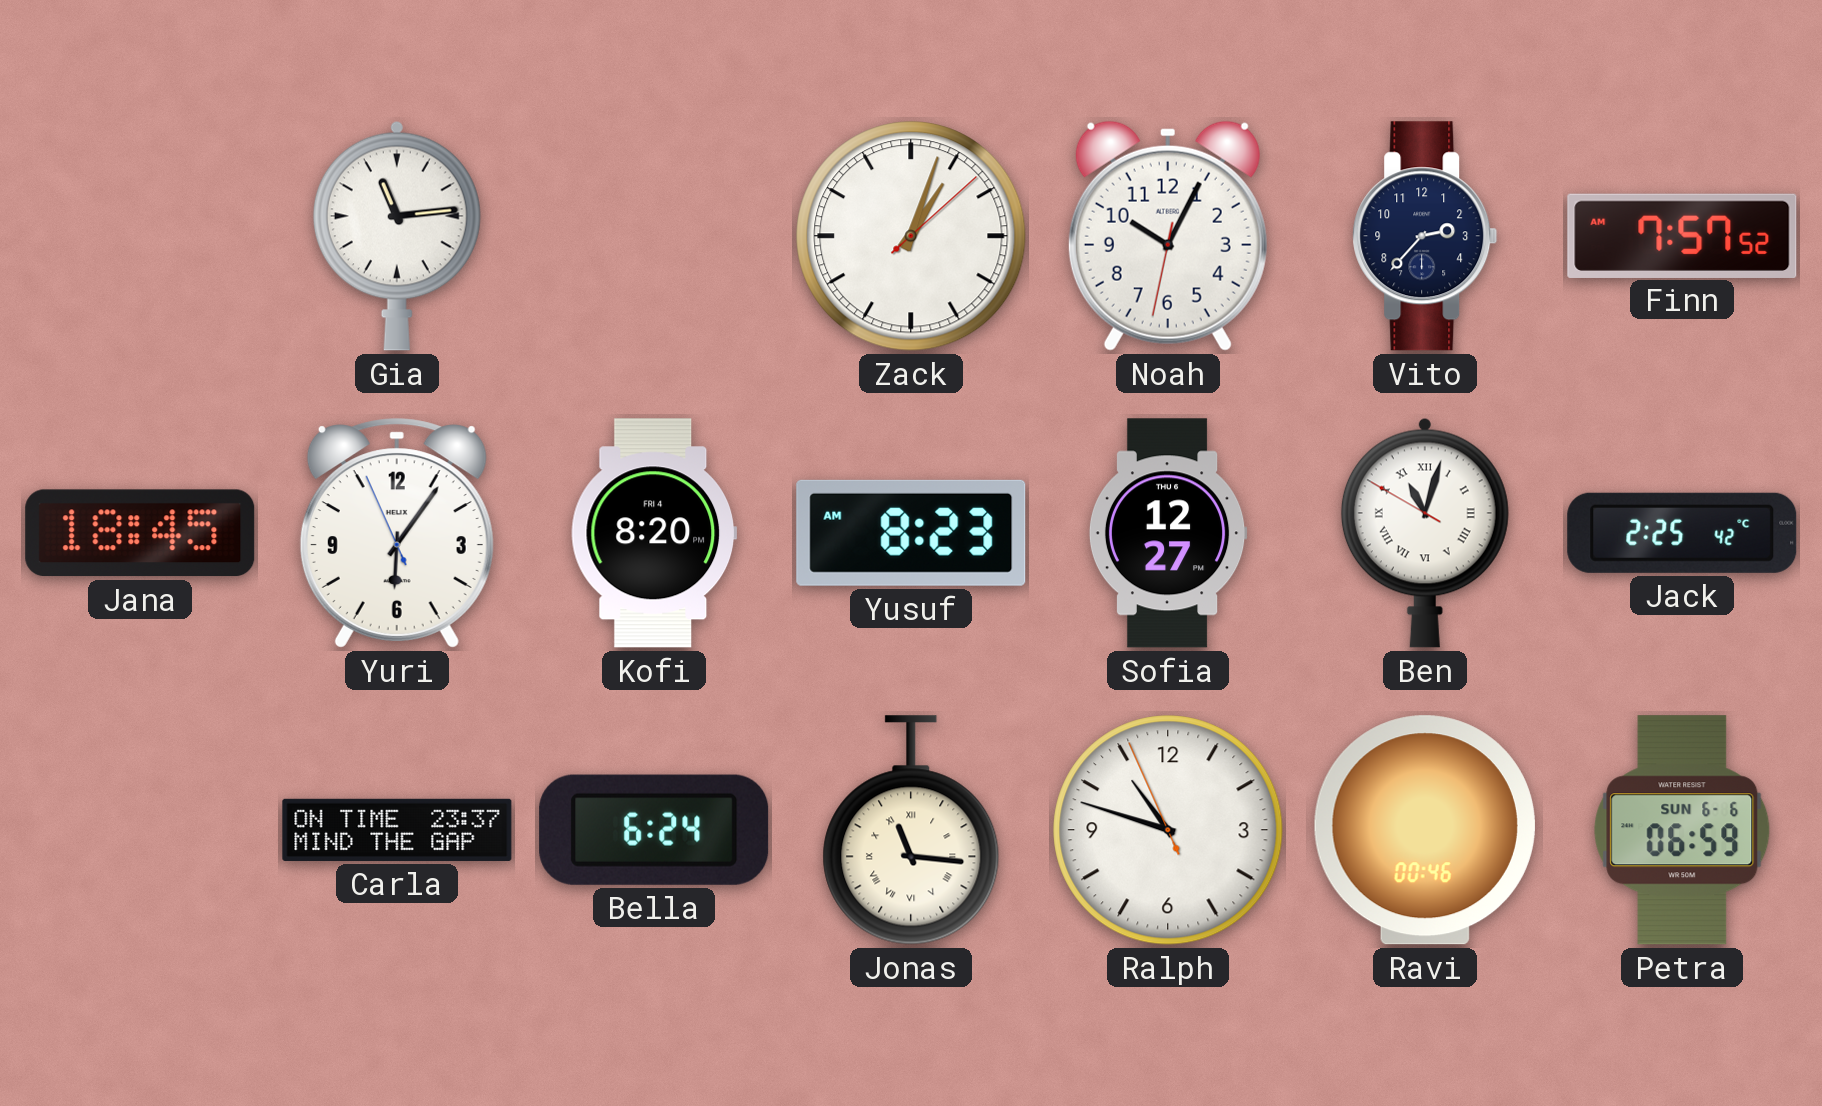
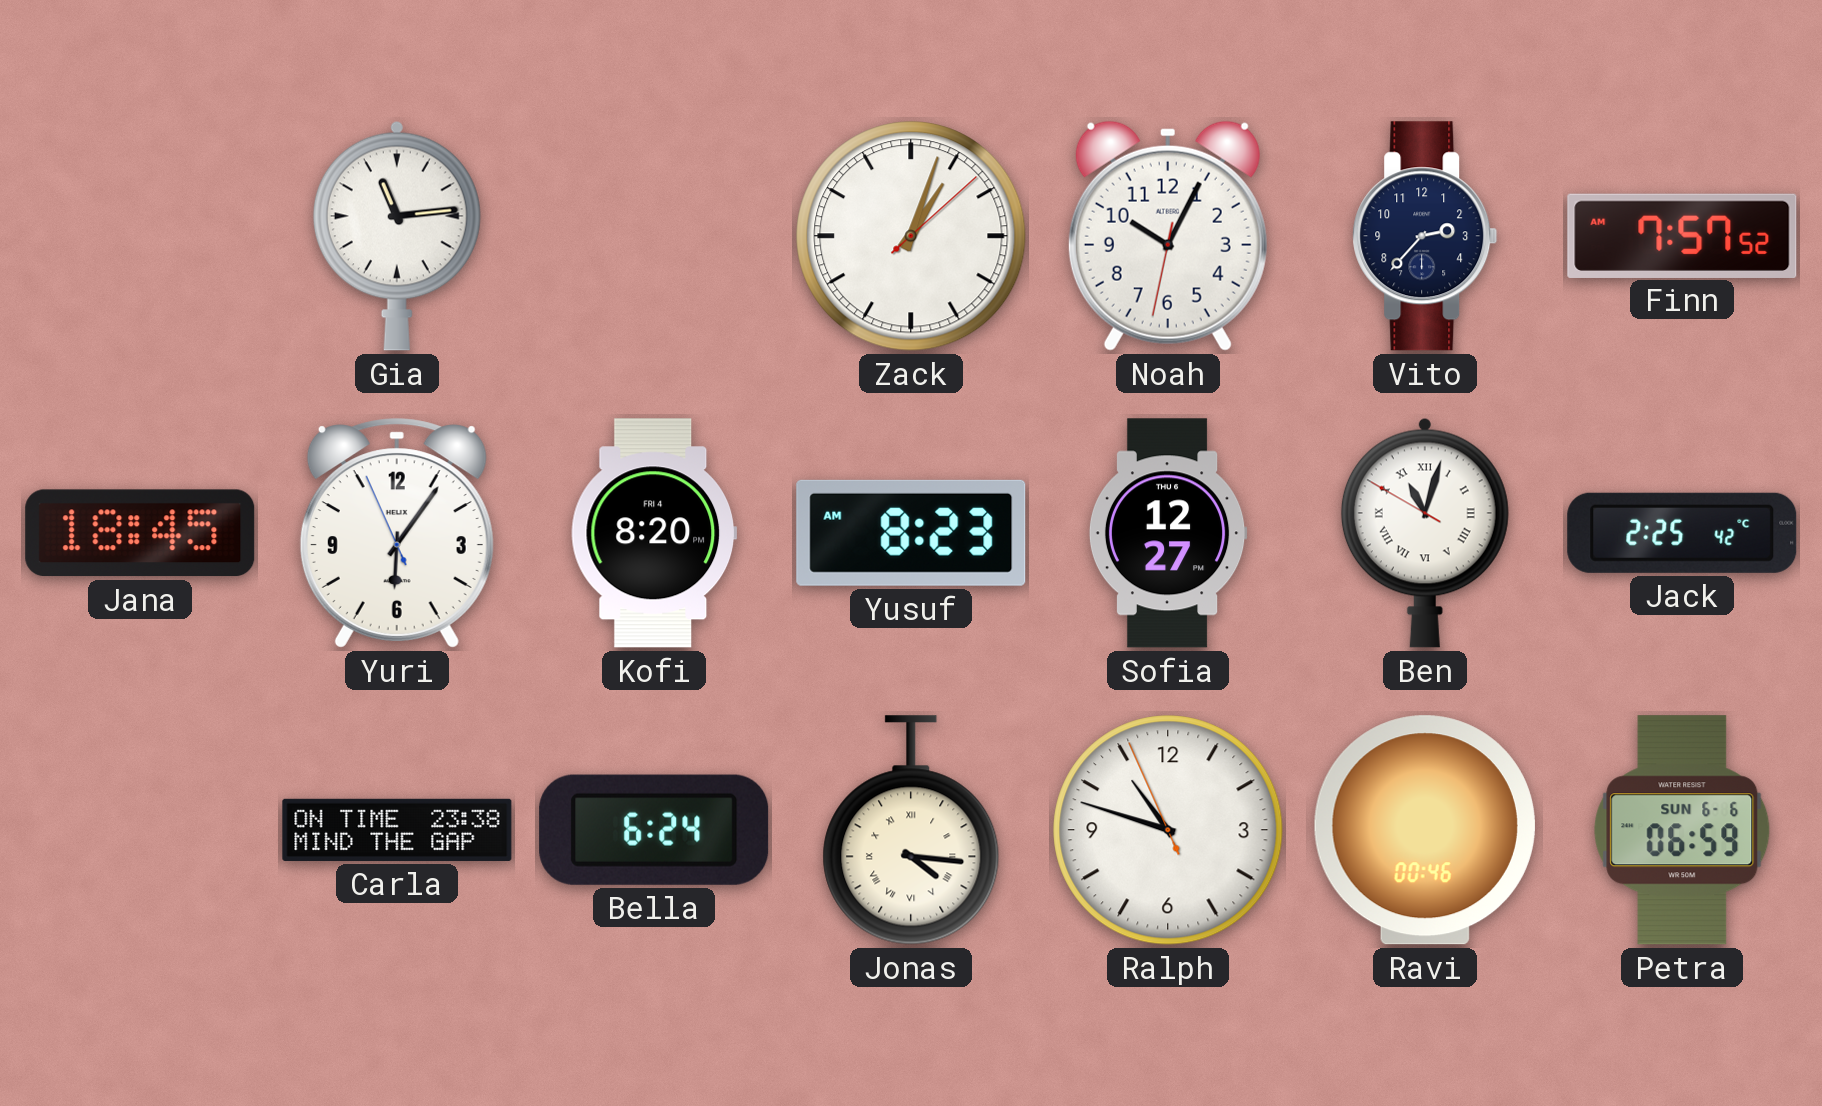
Carla: 23:37 -> 23:38 (397, 830)
Jonas: 11:16 -> 4:16 (911, 830)
